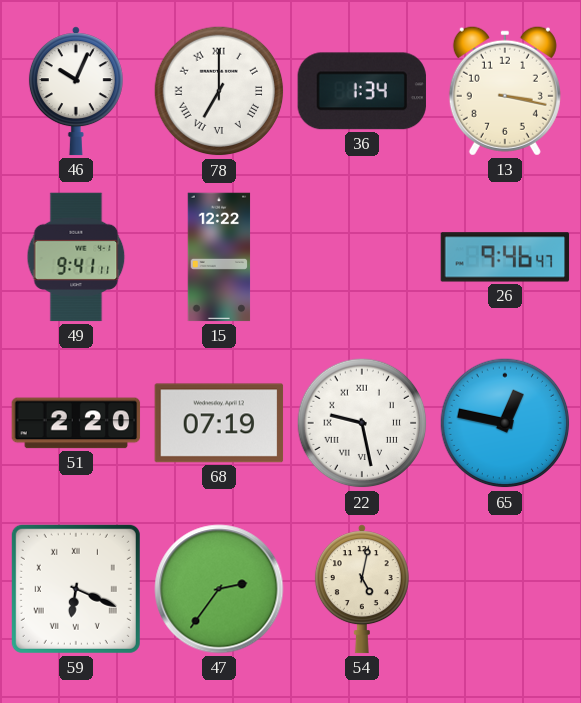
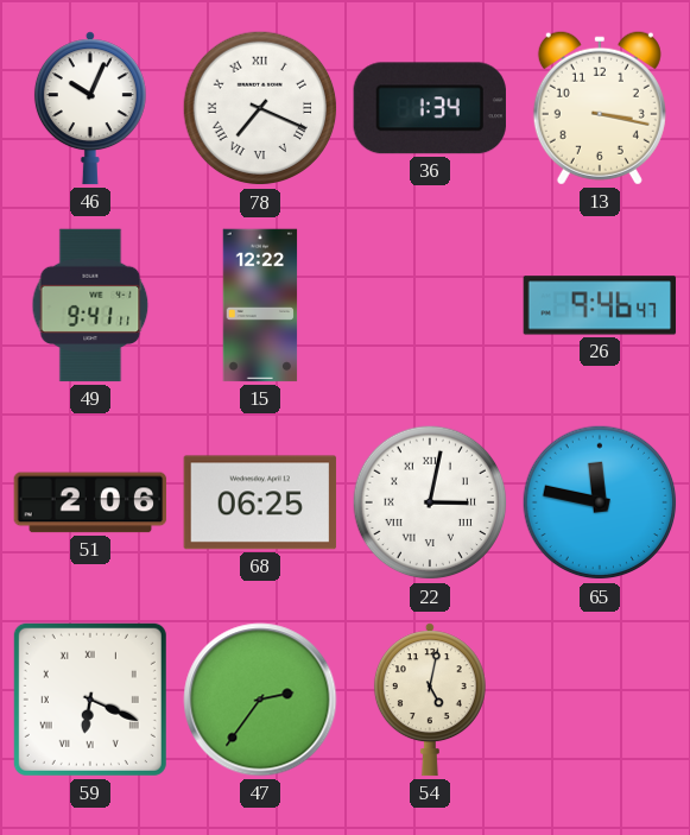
78: 7:00 -> 7:19 (260, 108)
51: 2:20 -> 2:06 (90, 502)
68: 07:19 -> 06:25 (260, 502)
22: 9:28 -> 3:02 (430, 502)
65: 12:47 -> 11:47 (600, 502)
